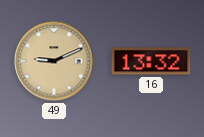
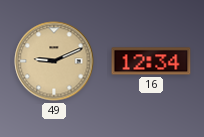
16: 13:32 -> 12:34 (151, 61)
